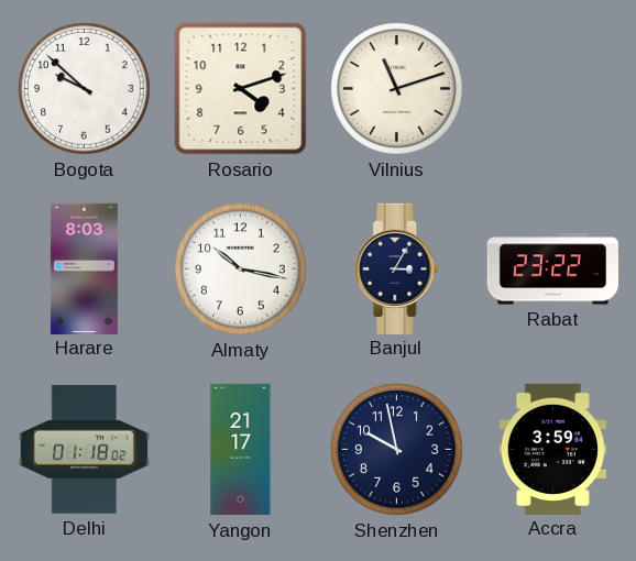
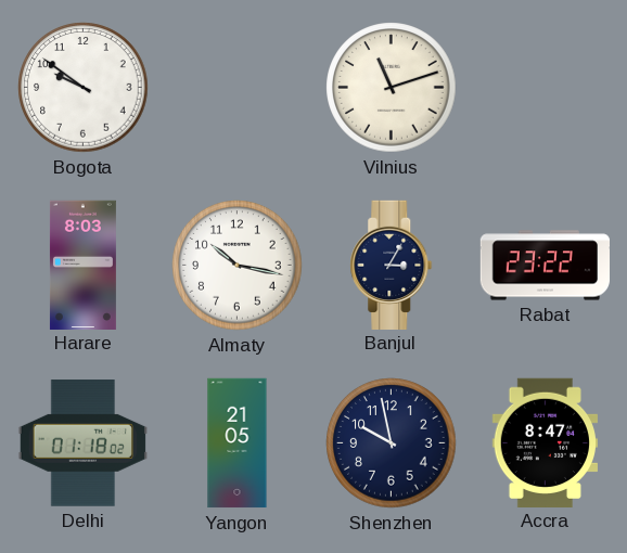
Bogota: 9:52 -> 9:51 (84, 88)
Rosario: 4:12 -> none (241, 89)
Yangon: 21:17 -> 21:05 (238, 443)
Accra: 3:59 -> 8:47 (545, 442)
